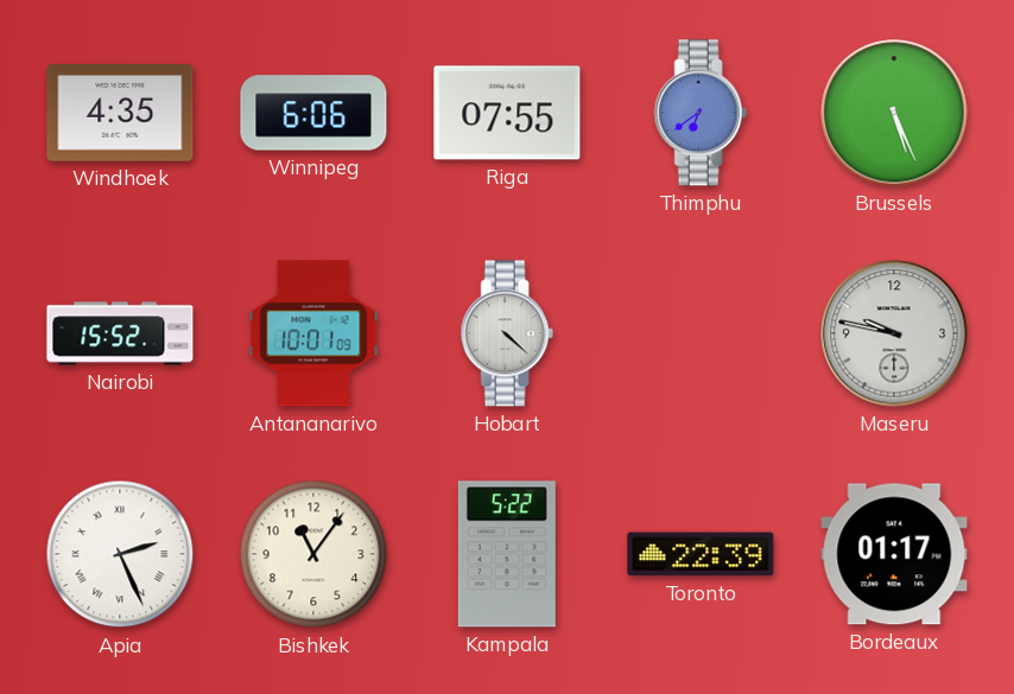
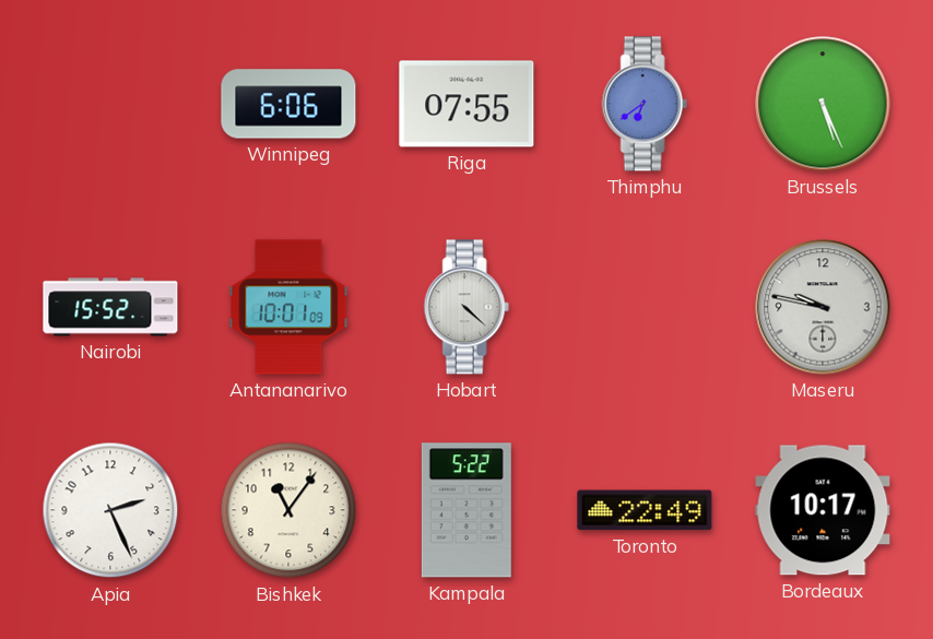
Windhoek: 4:35 -> none (120, 114)
Apia numerals: Roman -> Arabic (110, 510)
Toronto: 22:39 -> 22:49 (645, 510)
Bordeaux: 01:17 -> 10:17 (823, 510)
